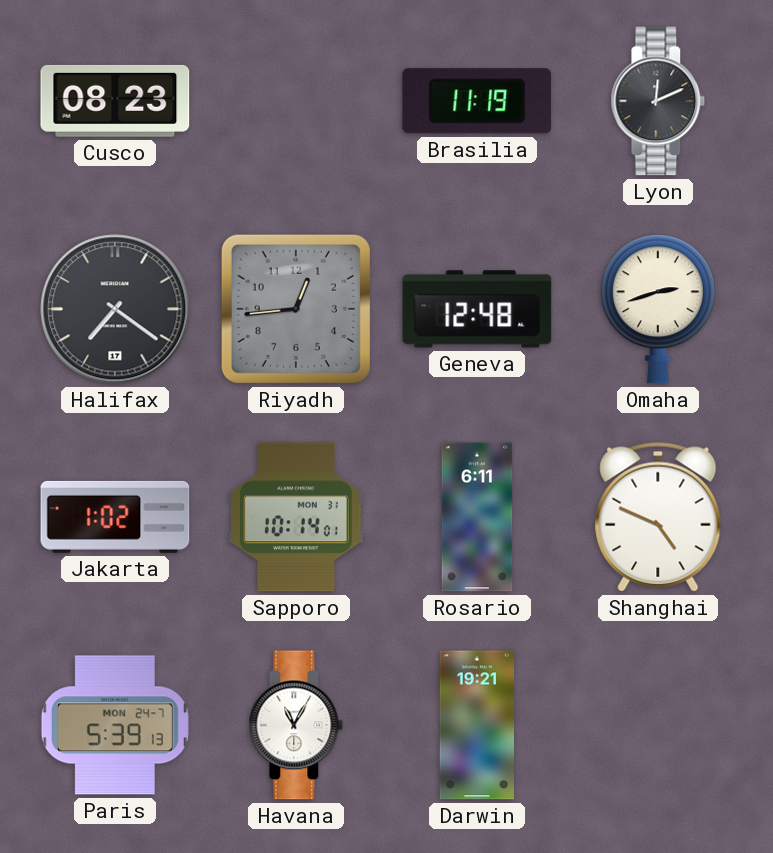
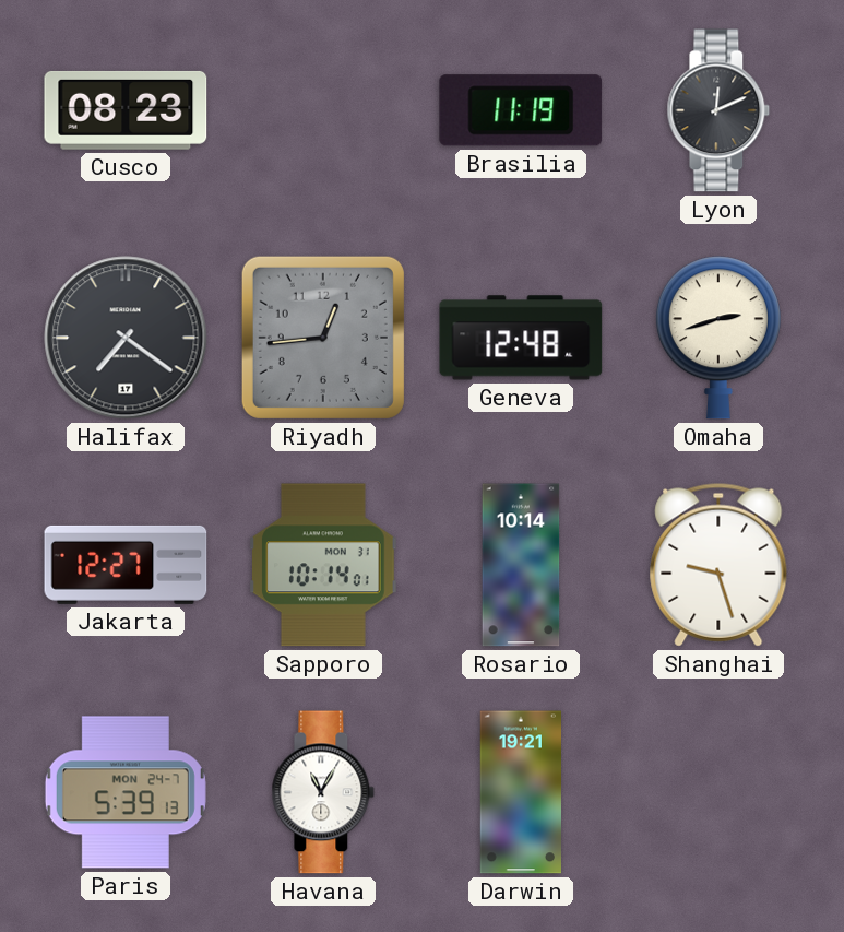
Jakarta: 1:02 -> 12:27 (126, 565)
Rosario: 6:11 -> 10:14 (521, 565)
Shanghai: 4:49 -> 9:27 (718, 565)
